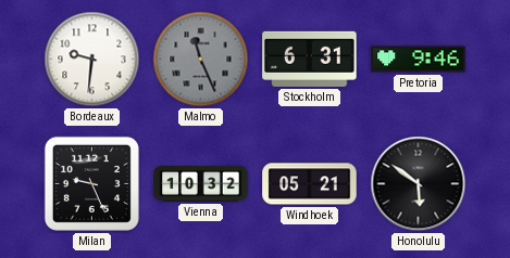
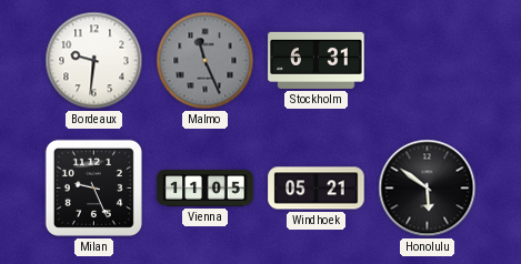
Pretoria: 9:46 -> none (419, 60)
Vienna: 10:32 -> 11:05 (206, 189)
